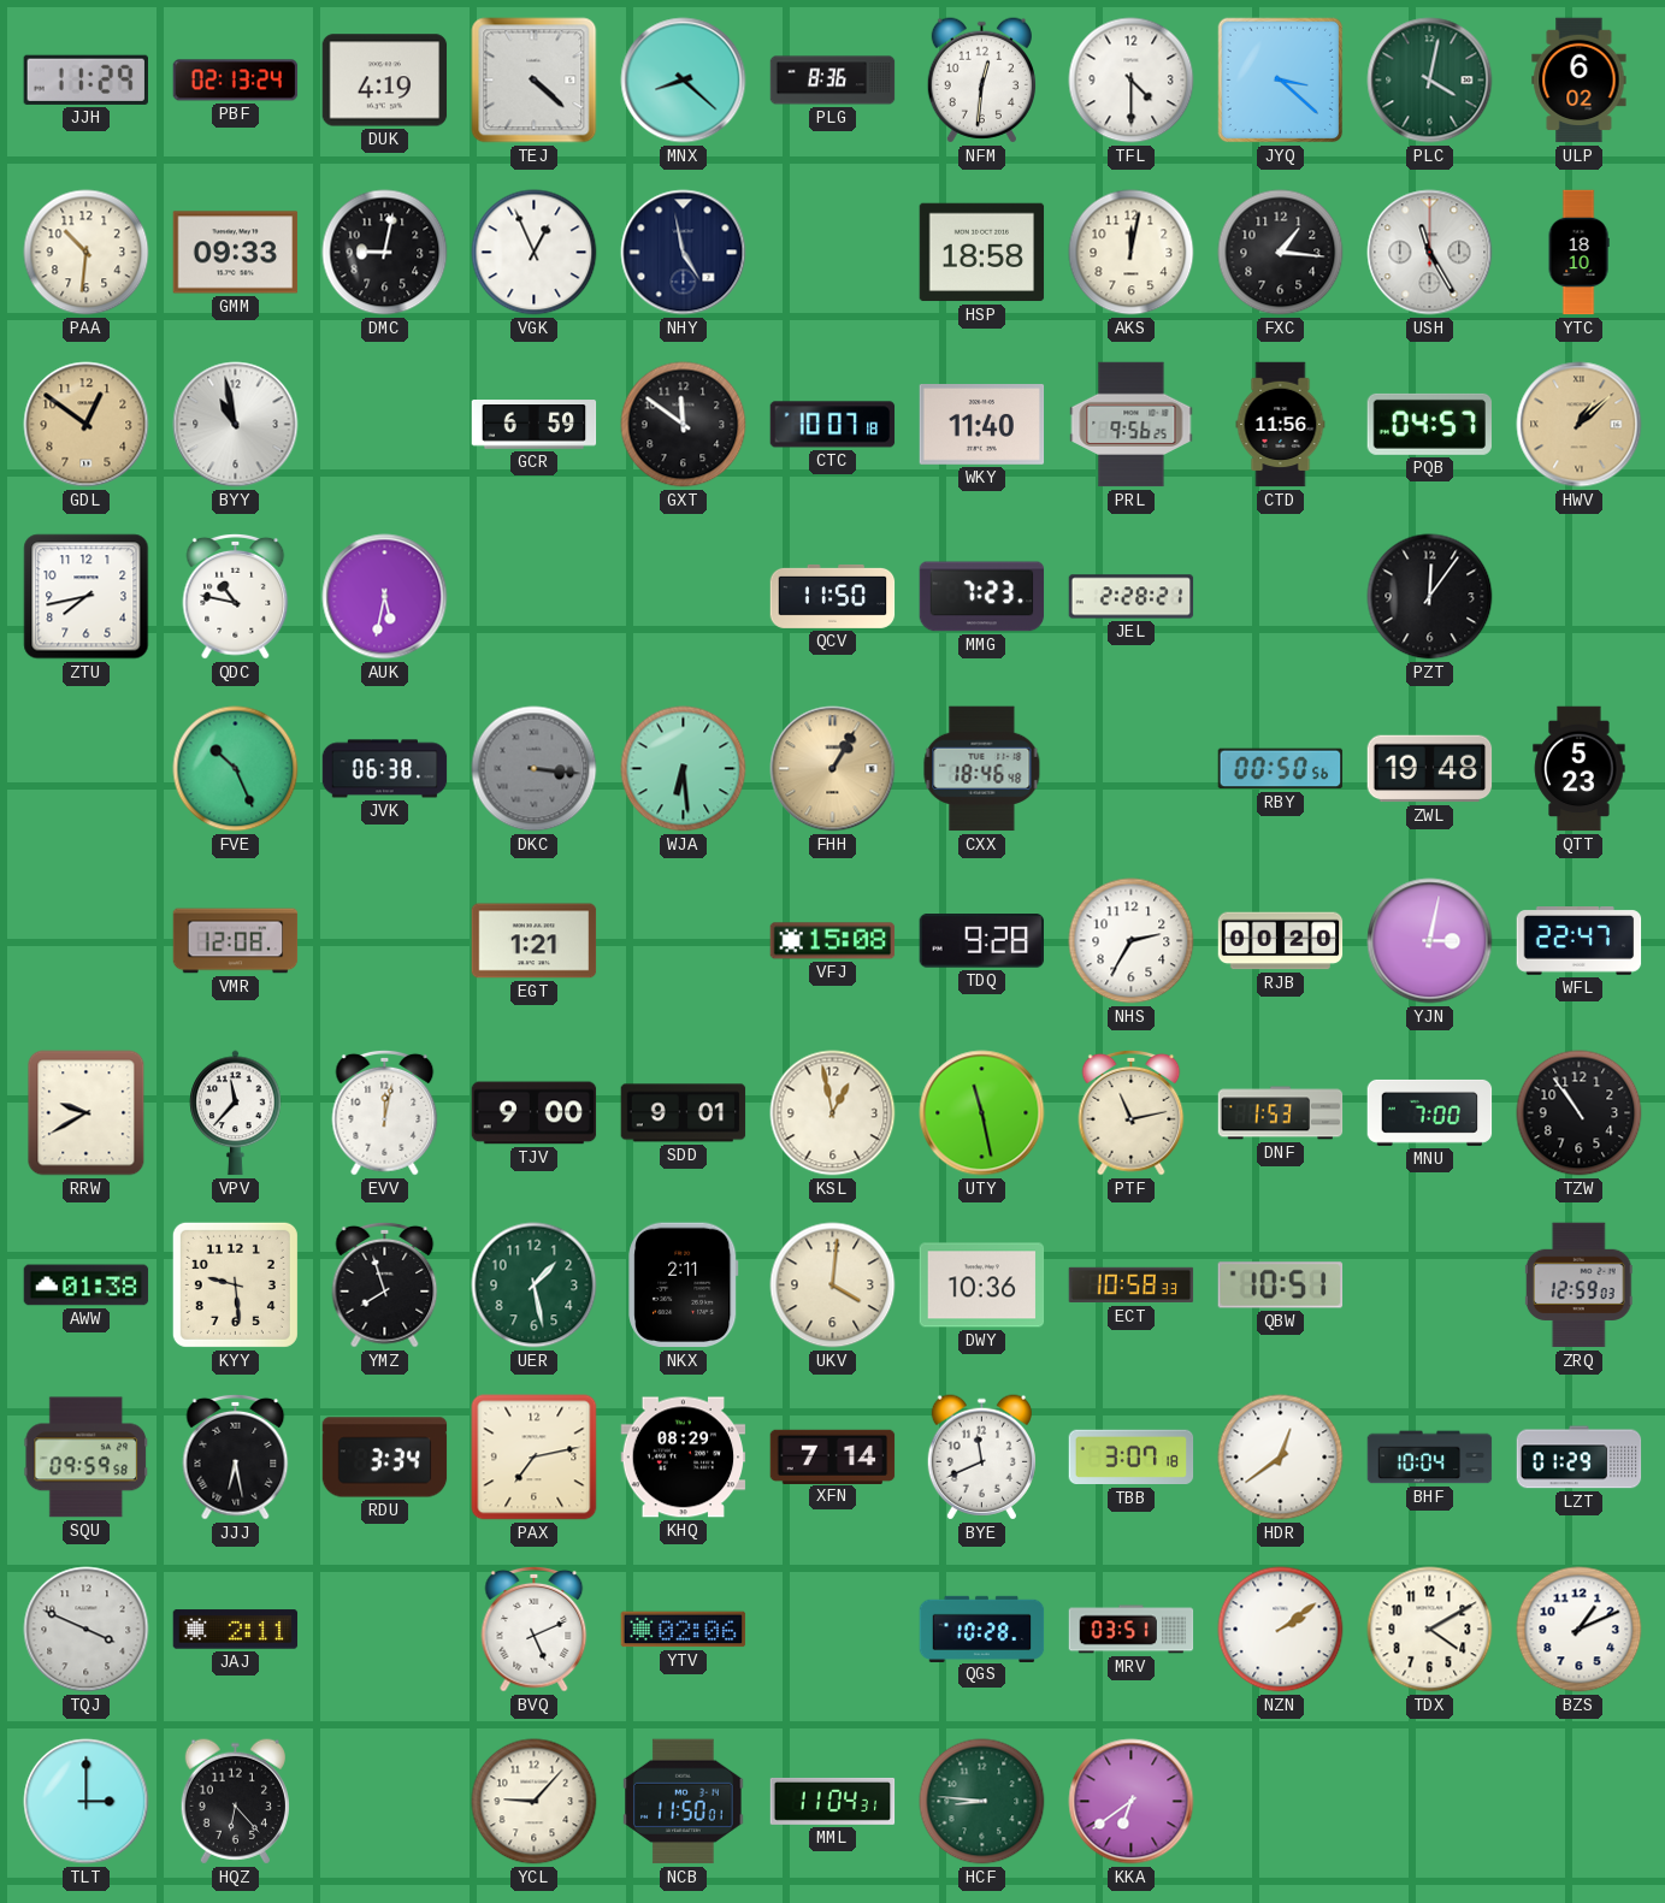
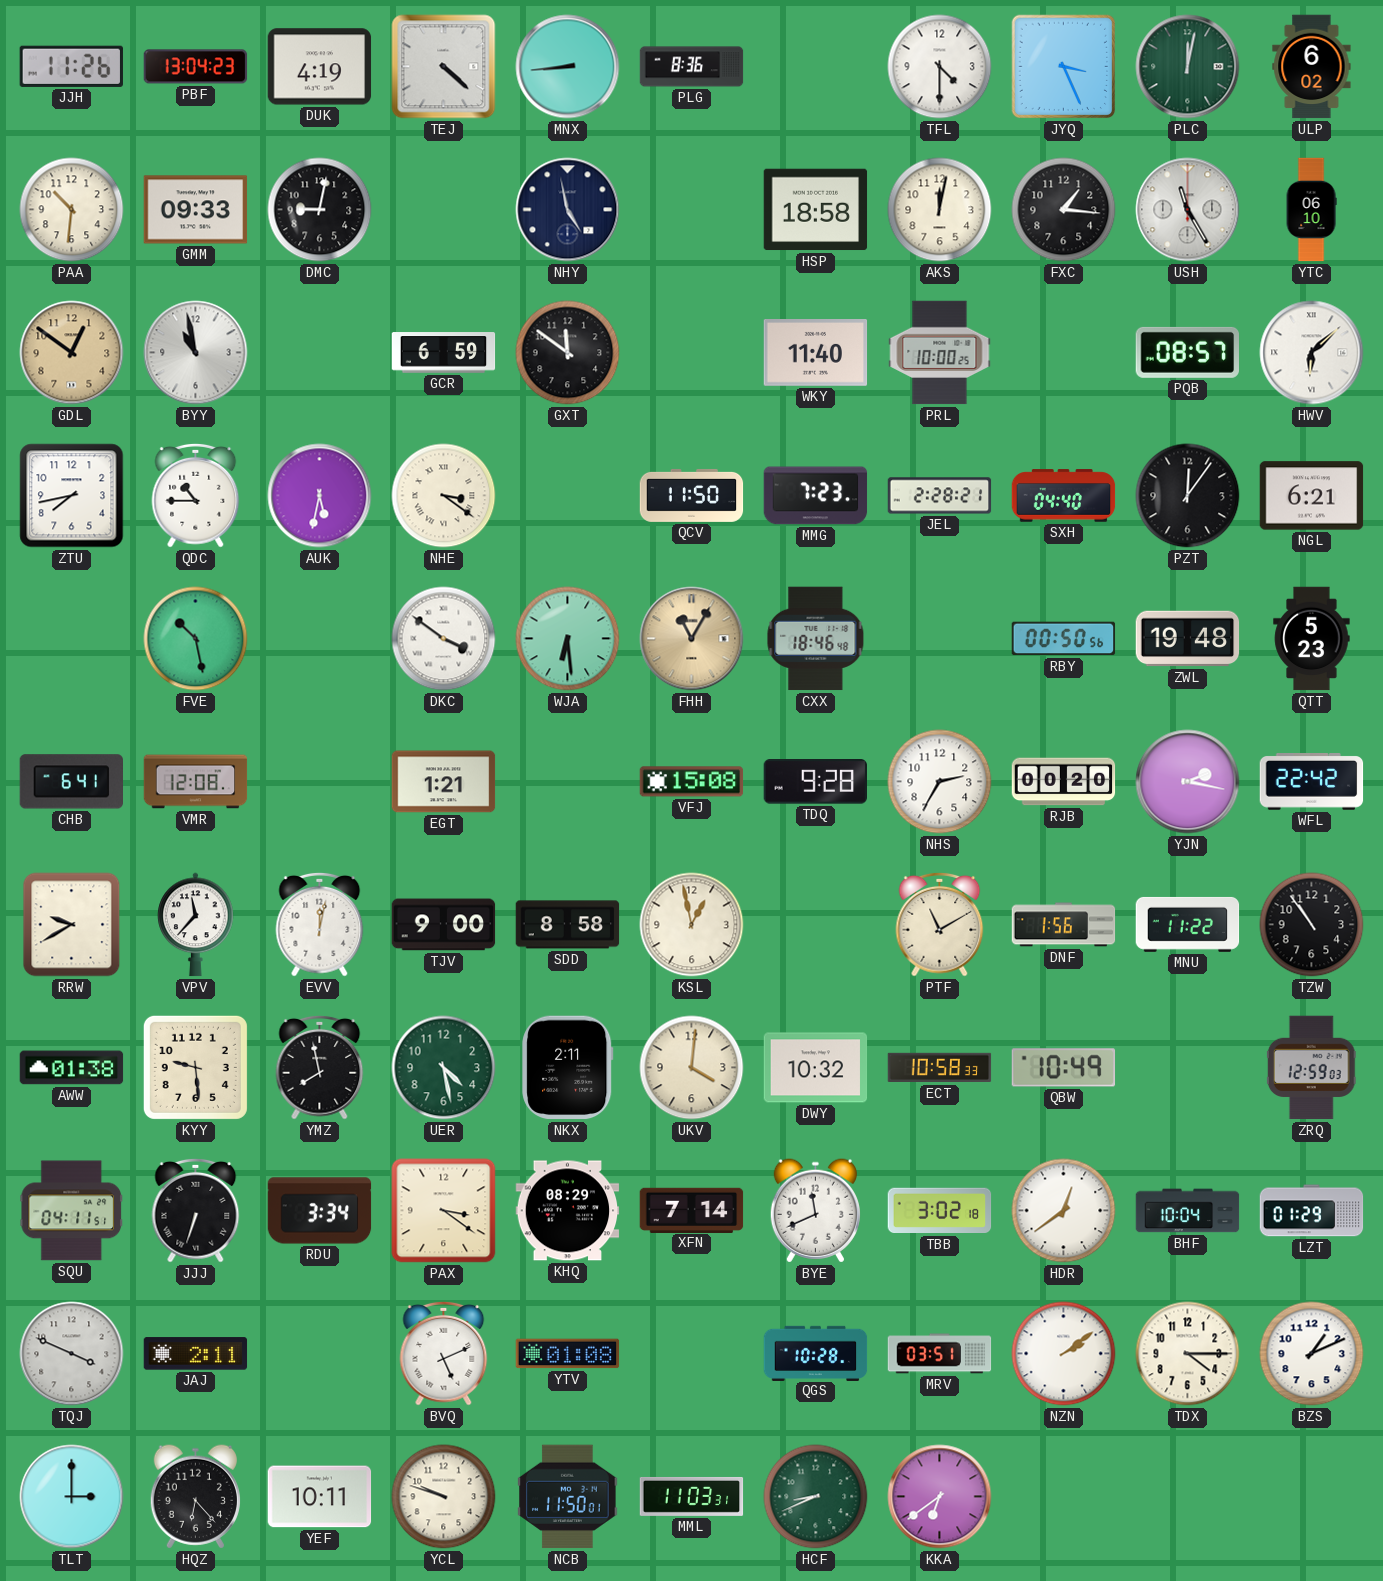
JJH: 11:29 -> 11:26 (71, 66)
PBF: 02:13 -> 13:04 (196, 67)
MNX: 8:22 -> 8:44 (568, 67)
NFM: 12:31 -> none (981, 81)
JYQ: 3:22 -> 3:26 (1064, 67)
PLC: 4:02 -> 12:02 (1188, 67)
VGK: 12:56 -> none (535, 253)
YTC: 18:10 -> 06:10 (1311, 210)
CTC: 10:07 -> none (833, 425)
PRL: 9:56 -> 10:00 (940, 353)
CTD: 11:56 -> none (1281, 425)
PQB: 04:57 -> 08:57 (1188, 352)
HWV: 1:08 -> 6:08 (1312, 353)
HWV dial: champagne -> white (1312, 353)
QDC: 10:47 -> 10:45 (196, 495)
NHE: none -> 3:21 (444, 496)
SXH: none -> 04:40 (1064, 496)
NGL: none -> 6:21 (1312, 496)
FVE: 10:26 -> 10:28 (196, 639)
JVK: 06:38 -> none (385, 769)
DKC: 3:16 -> 3:51 (444, 639)
DKC dial: grey -> white (444, 639)
FHH: 1:05 -> 11:05 (692, 639)
CHB: none -> 6:41 (71, 782)
YJN: 3:02 -> 2:17 (1188, 782)
WFL: 22:47 -> 22:42 (1312, 782)
SDD: 9:01 -> 8:58 (568, 925)
UTY: 11:28 -> none (982, 1113)
PTF: 11:13 -> 11:10 (940, 924)
DNF: 1:53 -> 1:56 (1064, 925)
MNU: 7:00 -> 11:22 (1188, 924)
YMZ: 7:57 -> 7:58 (320, 1067)
UER: 1:28 -> 4:28 (444, 1068)
DWY: 10:36 -> 10:32 (816, 1068)
QBW: 10:51 -> 10:49 (1064, 1068)
SQU: 09:59 -> 04:11 (72, 1211)
JJJ: 6:28 -> 6:33 (196, 1210)
PAX: 7:13 -> 3:21 (444, 1211)
TBB: 3:07 -> 3:02 (940, 1211)
YTV: 02:06 -> 01:08 (568, 1354)
TDX: 4:10 -> 4:15 (1188, 1354)
YEF: none -> 10:11 (320, 1497)
YCL: 9:07 -> 9:48 (444, 1497)
MML: 11:04 -> 11:03 (692, 1496)
HCF: 8:46 -> 8:41 (816, 1497)
